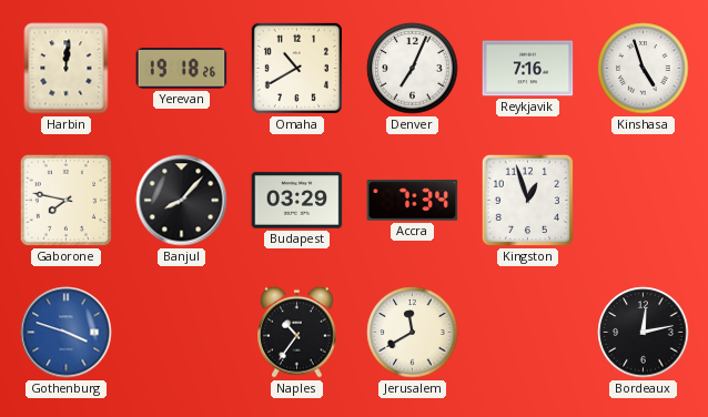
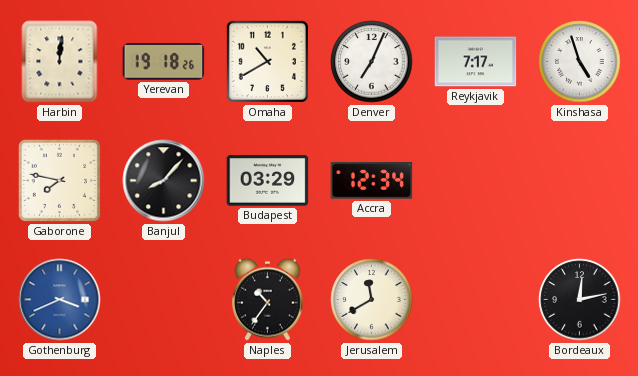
Reykjavik: 7:16 -> 7:17 (476, 62)
Accra: 7:34 -> 12:34 (372, 181)
Kingston: 12:57 -> none (527, 200)
Gothenburg: 3:48 -> 3:41 (60, 300)
